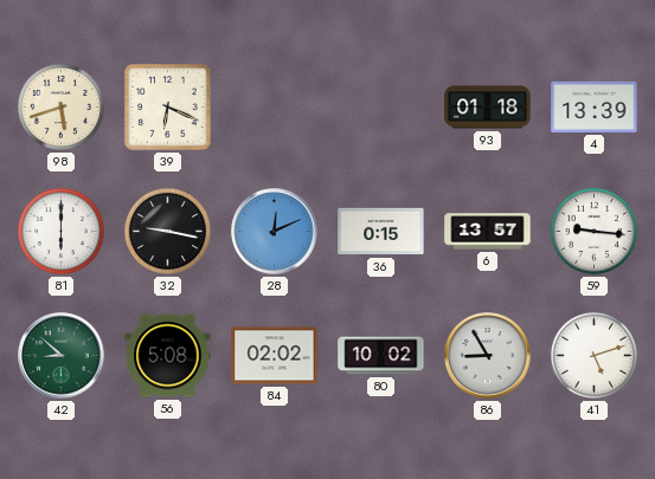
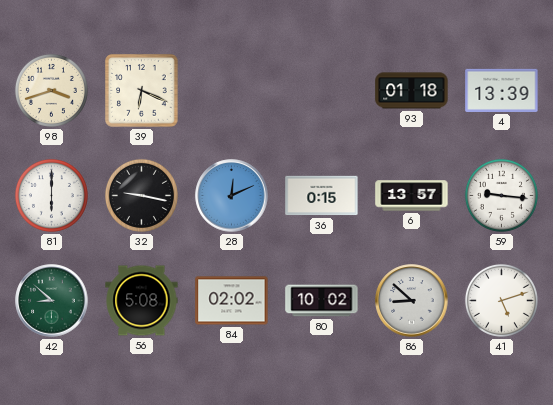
98: 5:42 -> 3:42 (51, 90)
86: 8:55 -> 8:52 (412, 301)
